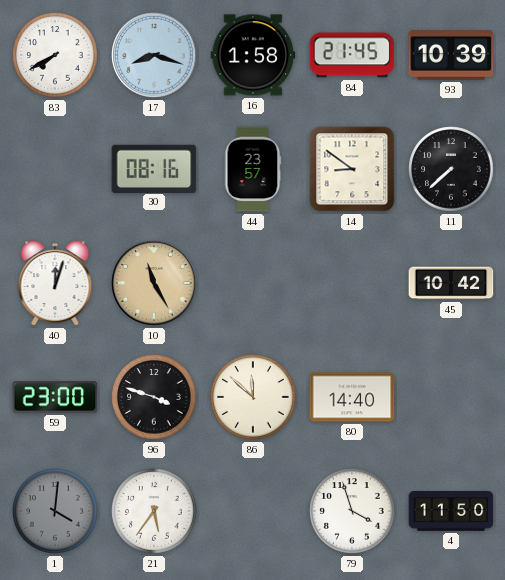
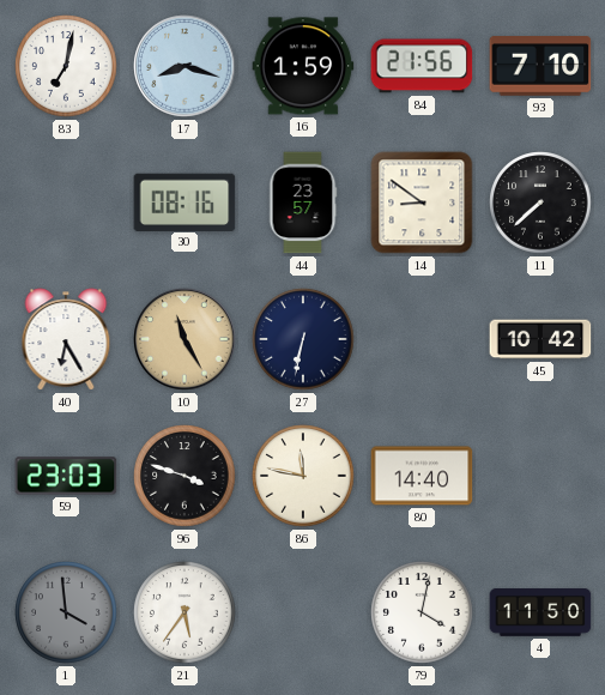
83: 7:40 -> 7:02 (66, 66)
16: 1:58 -> 1:59 (303, 66)
84: 21:45 -> 21:56 (422, 66)
93: 10:39 -> 7:10 (540, 66)
40: 12:03 -> 6:25 (66, 339)
27: none -> 6:32 (303, 339)
59: 23:00 -> 23:03 (66, 476)
86: 11:52 -> 11:47 (303, 476)
1: 4:01 -> 3:59 (66, 612)
79: 3:57 -> 4:02 (422, 612)
